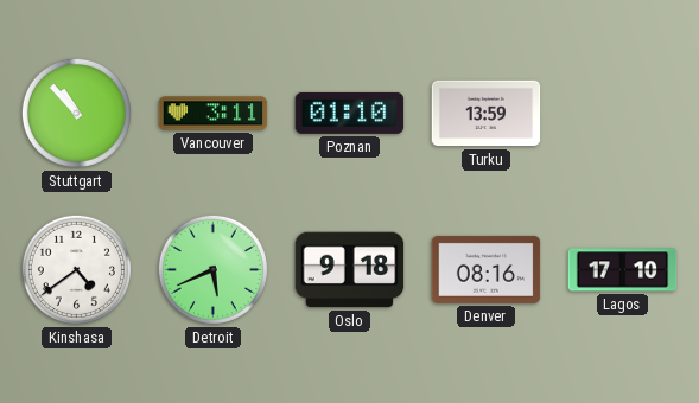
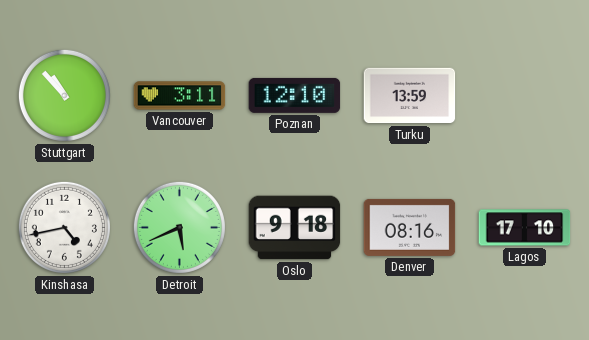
Poznan: 01:10 -> 12:10 (295, 95)
Kinshasa: 4:39 -> 4:43 (64, 227)
